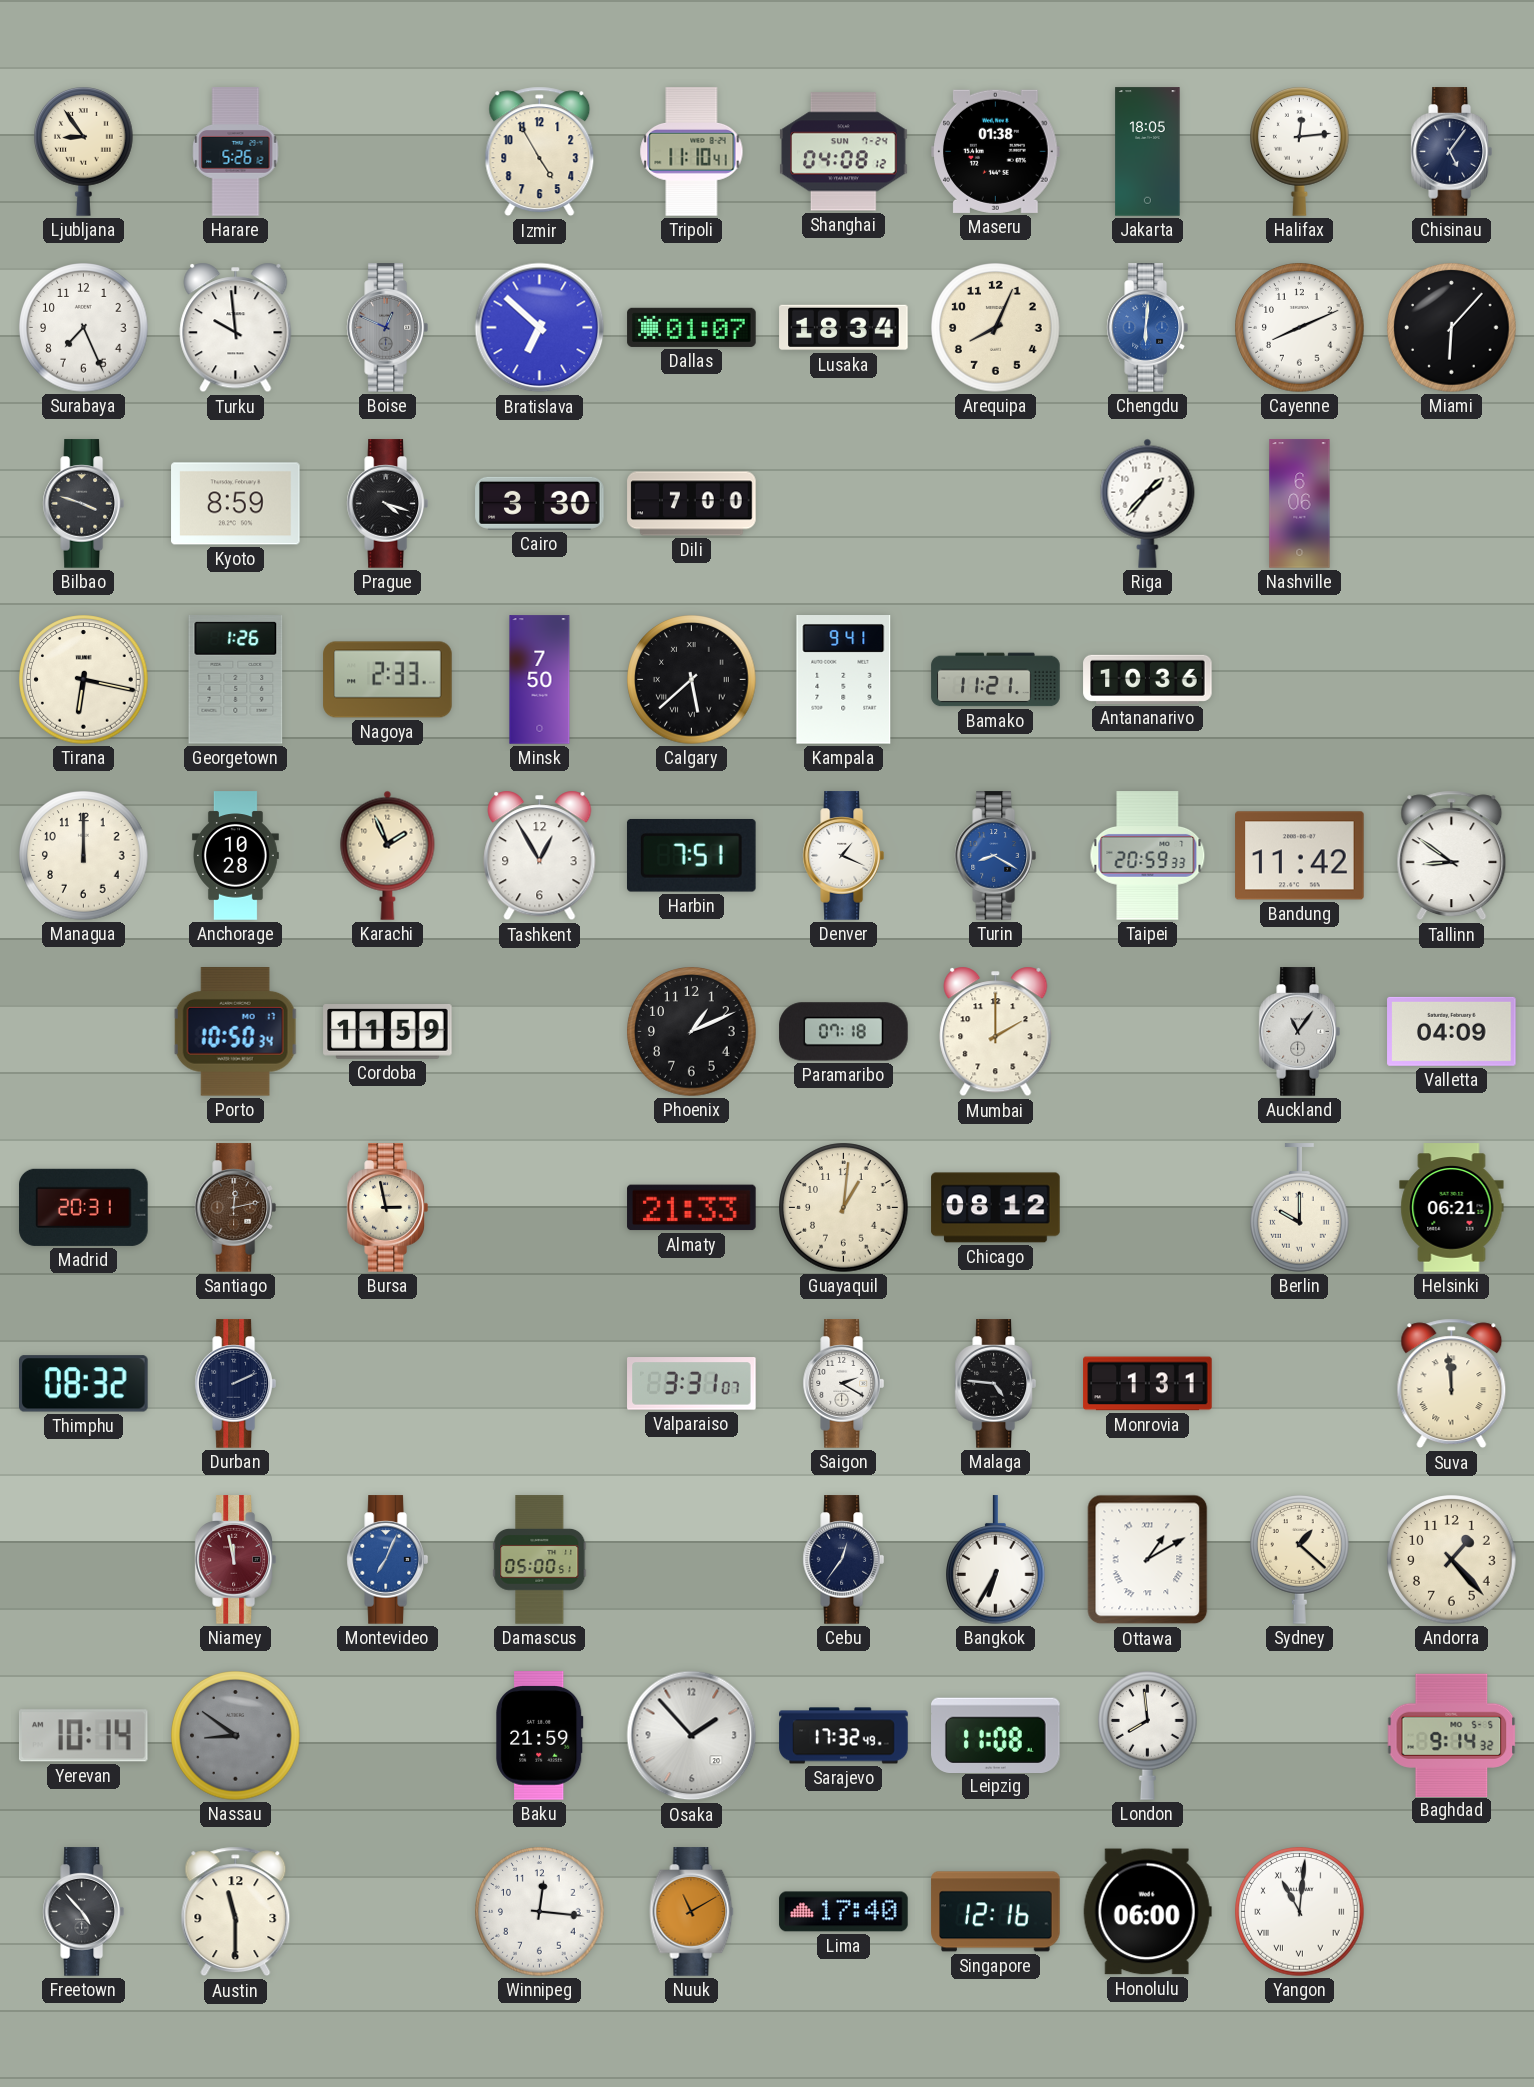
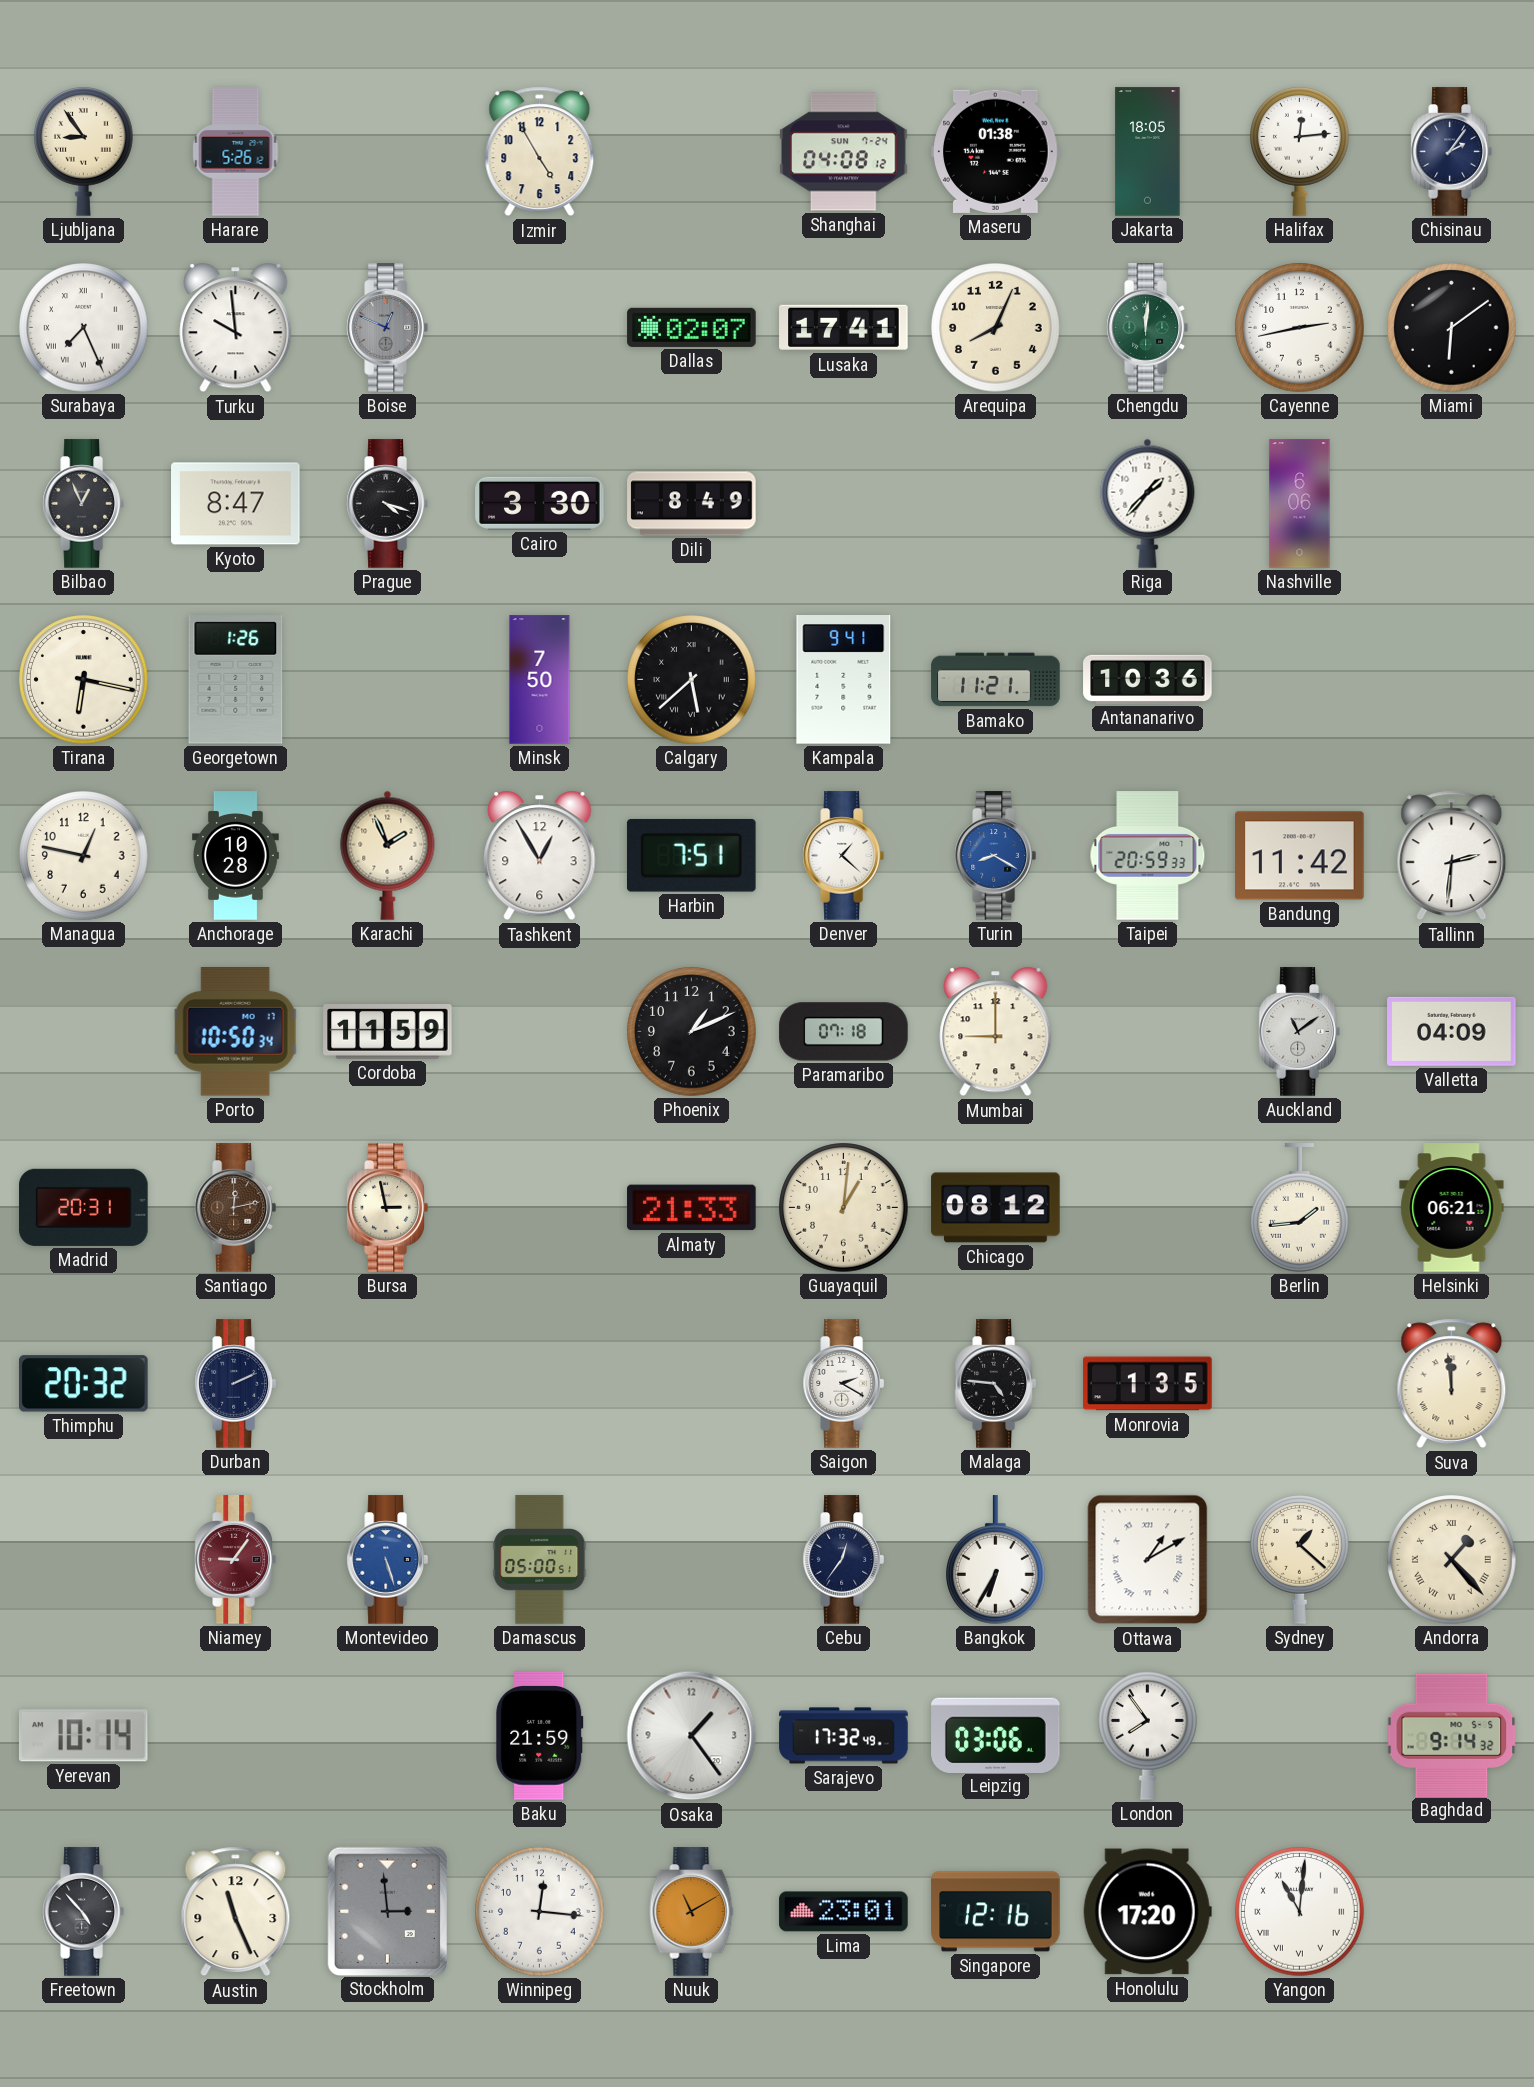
Tripoli: 11:10 -> none (692, 152)
Chisinau: 5:06 -> 2:06 (1451, 152)
Surabaya numerals: Arabic -> Roman (84, 328)
Bratislava: 6:52 -> none (540, 328)
Dallas: 01:07 -> 02:07 (692, 327)
Lusaka: 18:34 -> 17:41 (844, 328)
Chengdu: 6:01 -> 12:01 (1147, 328)
Chengdu dial: blue -> green (1147, 328)
Cayenne: 8:11 -> 2:43 (1300, 328)
Miami: 6:07 -> 6:09 (1452, 328)
Bilbao: 3:48 -> 12:56 (83, 504)
Kyoto: 8:59 -> 8:47 (236, 504)
Dili: 7:00 -> 8:49 (692, 504)
Nagoya: 2:33 -> none (388, 680)
Managua: 12:00 -> 12:47 (84, 856)
Denver: 1:19 -> 1:22 (843, 856)
Tallinn: 8:51 -> 2:31 (1452, 856)
Mumbai: 2:00 -> 9:00 (996, 1032)
Auckland: 11:06 -> 11:09 (1299, 1032)
Berlin: 10:00 -> 1:44 (1300, 1208)
Thimphu: 08:32 -> 20:32 (84, 1384)
Valparaiso: 3:31 -> none (692, 1384)
Monrovia: 1:31 -> 1:35 (1148, 1384)
Niamey: 11:58 -> 9:06 (235, 1560)
Montevideo: 7:04 -> 5:27 (387, 1560)
Andorra numerals: Arabic -> Roman (1452, 1560)
Nassau: 8:51 -> none (236, 1736)
Osaka: 1:53 -> 1:24 (692, 1736)
Leipzig: 11:08 -> 03:06 (996, 1735)
London: 7:59 -> 7:54 (1148, 1736)
Austin: 11:30 -> 11:26 (236, 1912)
Stockholm: none -> 2:59 (387, 1911)
Lima: 17:40 -> 23:01 (844, 1912)
Honolulu: 06:00 -> 17:20 (1147, 1912)
